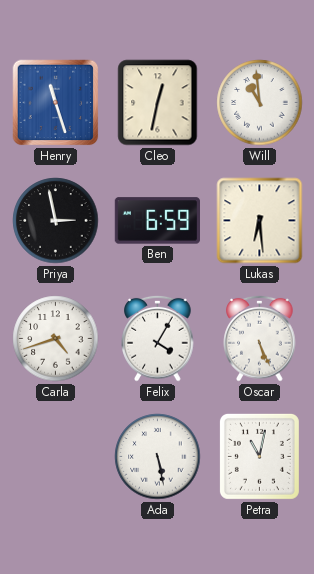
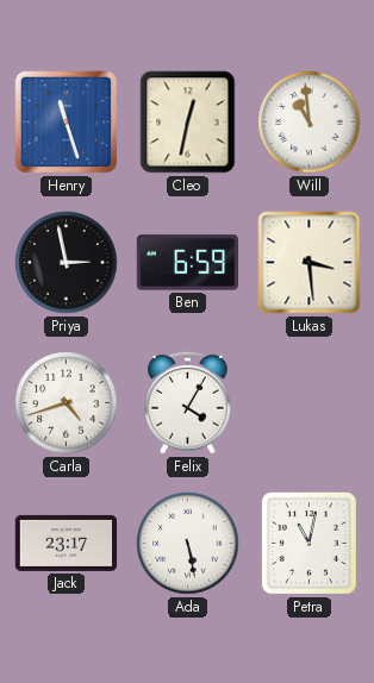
Lukas: 6:29 -> 3:29 (310, 263)
Oscar: 5:26 -> none (260, 338)
Jack: none -> 23:17 (67, 543)
